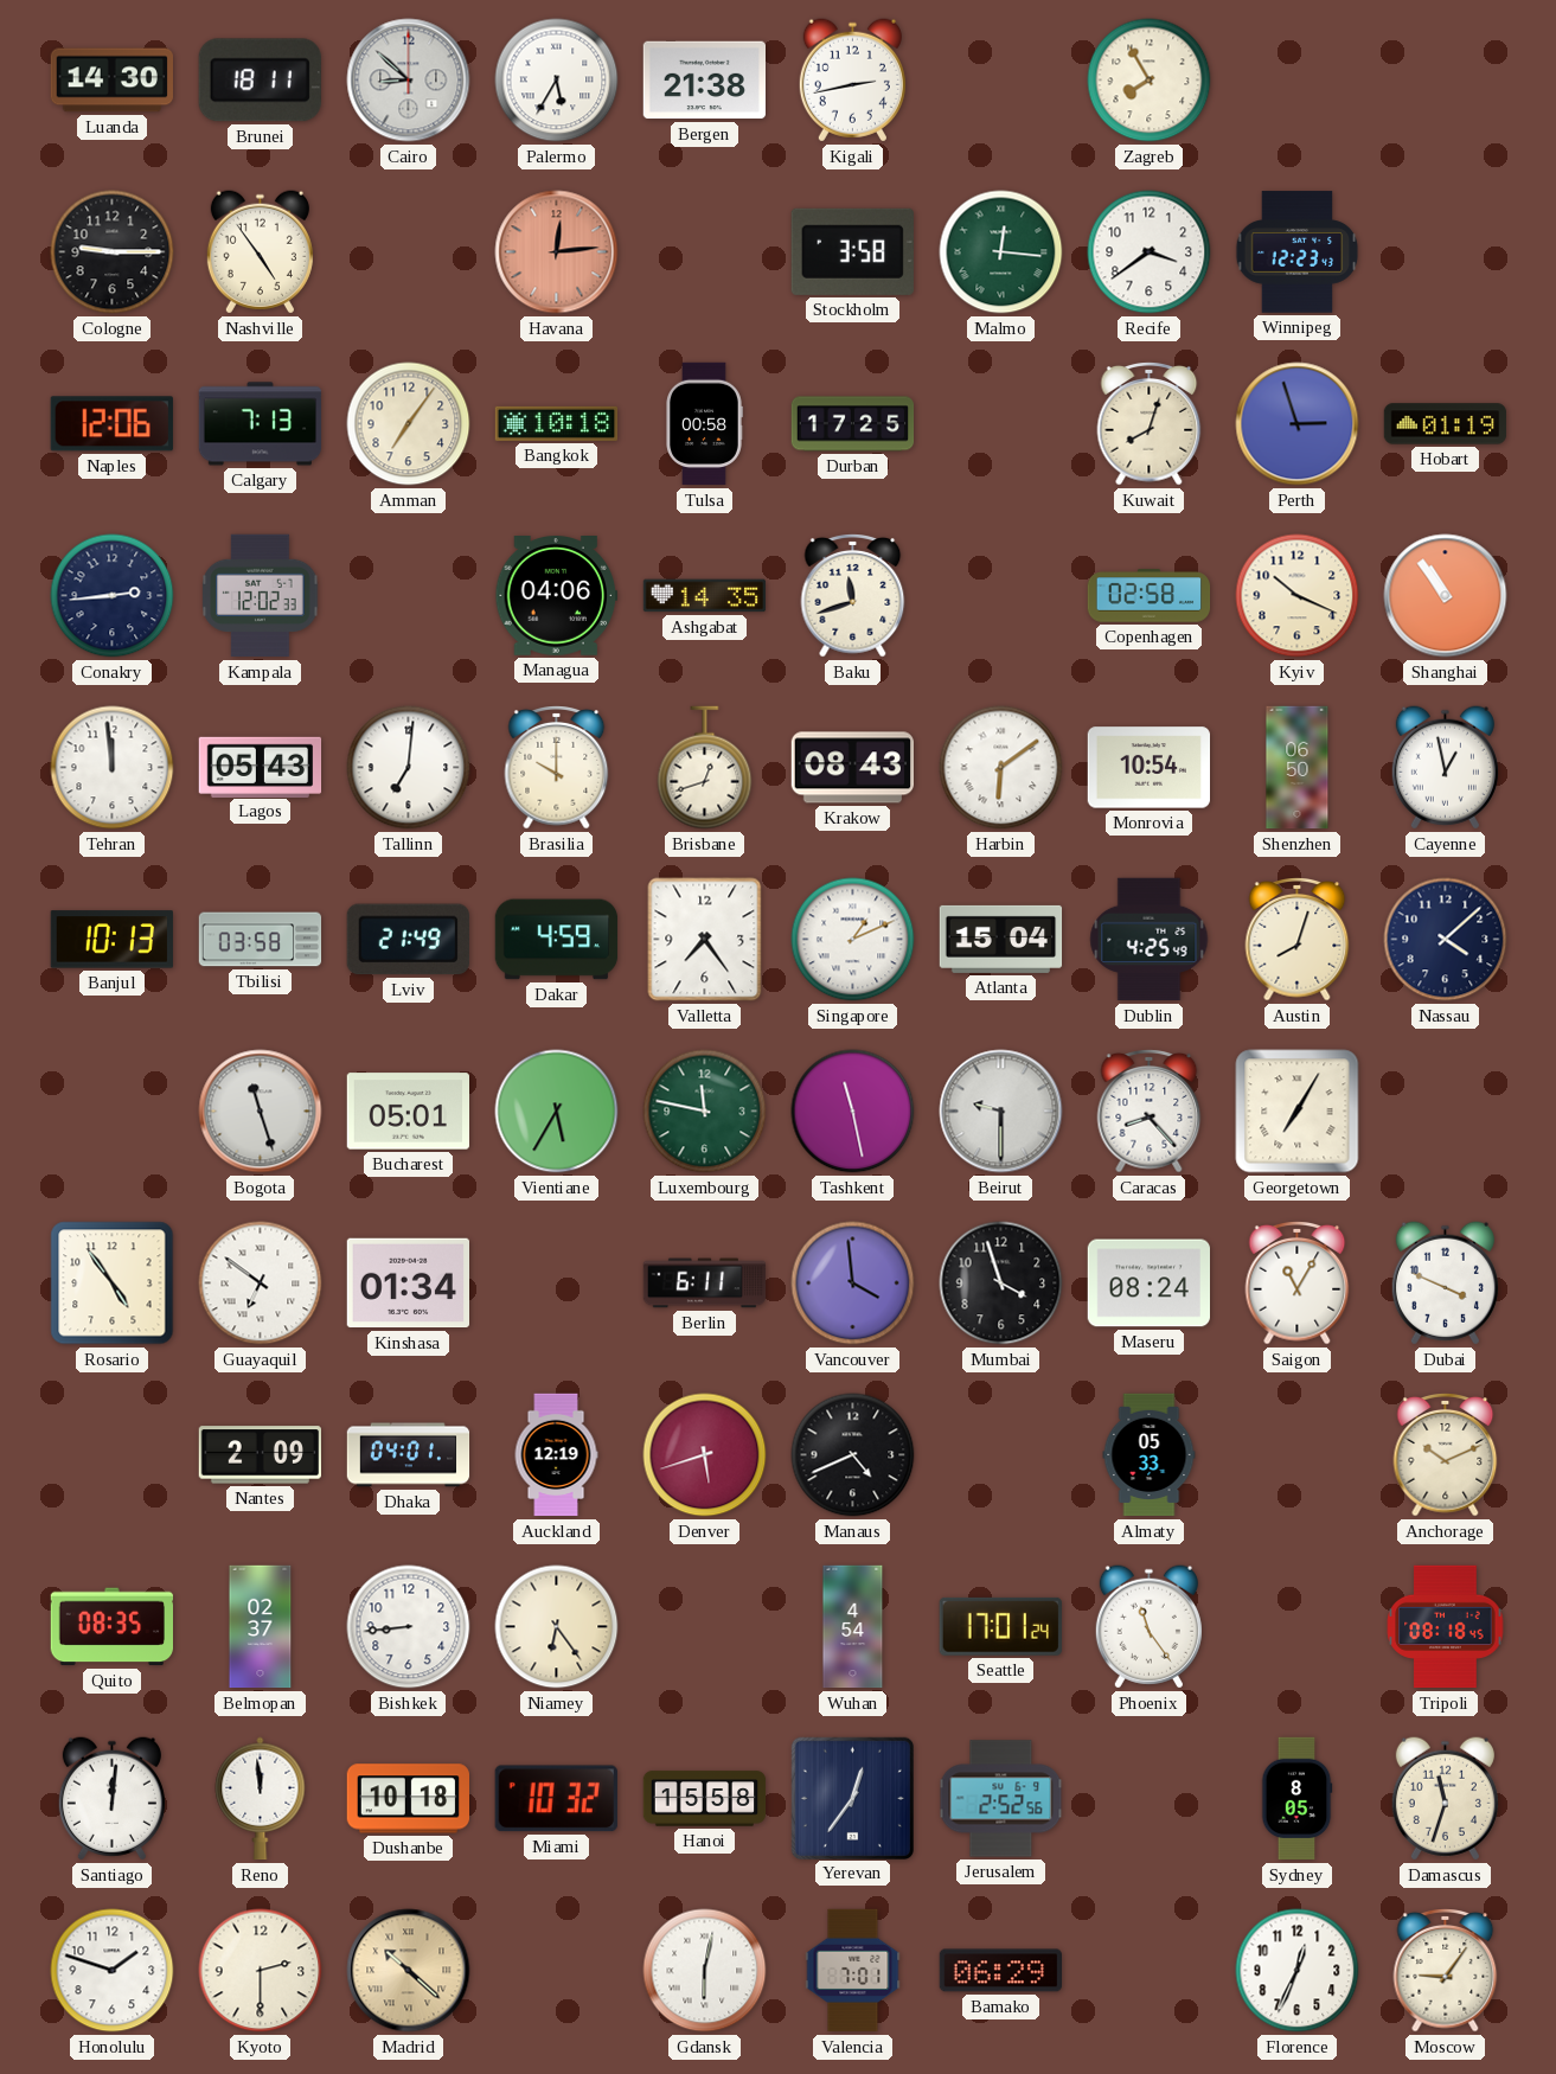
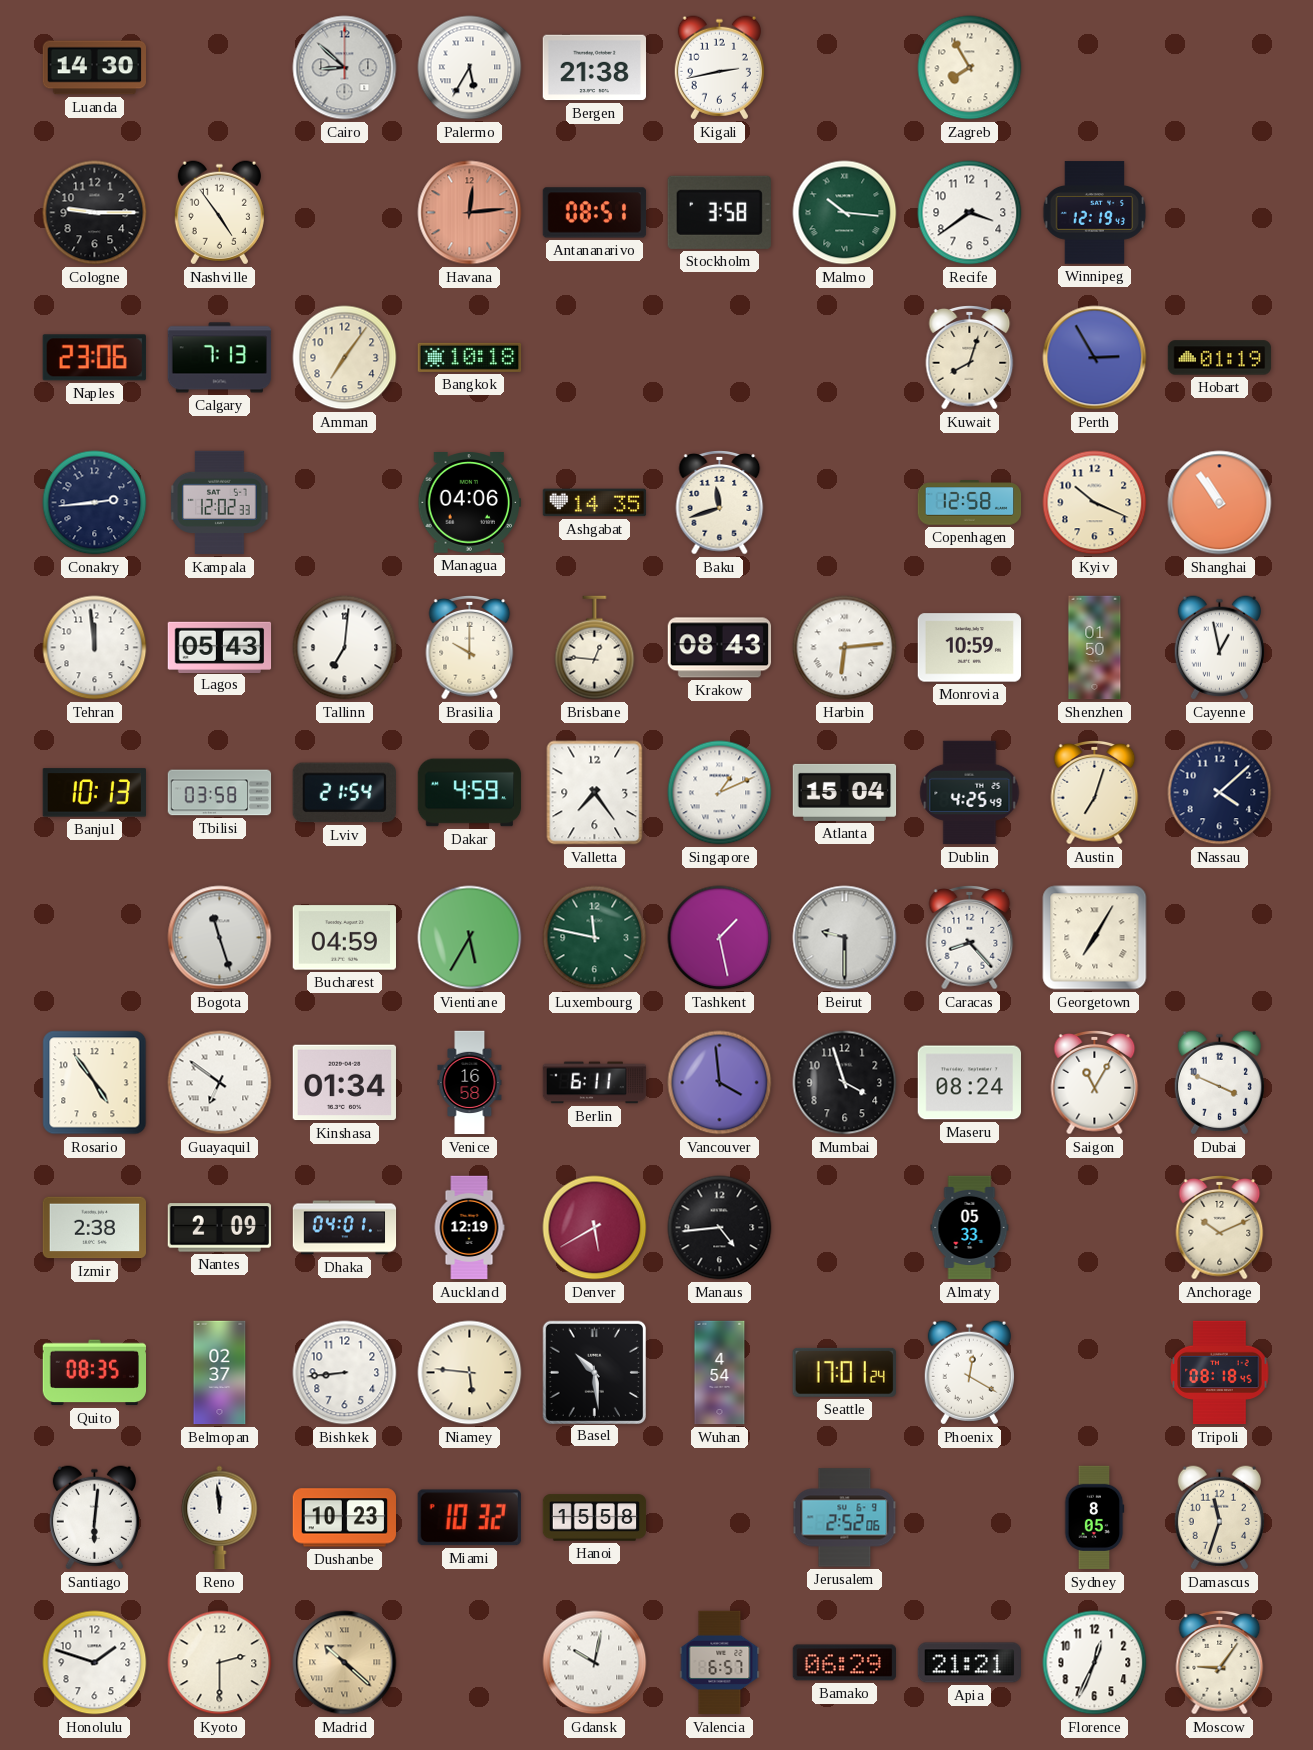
Brunei: 18:11 -> none (260, 81)
Antananarivo: none -> 08:51 (595, 213)
Malmo: 12:16 -> 10:16 (845, 213)
Winnipeg: 12:23 -> 12:19 (1095, 213)
Naples: 12:06 -> 23:06 (94, 358)
Tulsa: 00:58 -> none (704, 424)
Durban: 17:25 -> none (853, 424)
Perth: 2:57 -> 2:55 (1095, 358)
Copenhagen: 02:58 -> 12:58 (970, 503)
Brisbane: 12:42 -> 12:46 (595, 648)
Harbin: 6:09 -> 6:14 (845, 648)
Monrovia: 10:54 -> 10:59 (969, 648)
Shenzhen: 06:50 -> 01:50 (1095, 648)
Lviv: 21:49 -> 21:54 (344, 793)
Austin: 8:03 -> 7:03 (1095, 793)
Bucharest: 05:01 -> 04:59 (344, 938)
Tashkent: 11:28 -> 1:28 (720, 938)
Venice: none -> 16:58 (470, 1083)
Izmir: none -> 2:38 (94, 1228)
Denver: 5:42 -> 5:40 (595, 1228)
Manaus: 4:41 -> 4:44 (720, 1228)
Niamey: 6:24 -> 5:46 (470, 1373)
Basel: none -> 10:29 (594, 1372)
Phoenix: 11:24 -> 12:20 (969, 1373)
Santiago: 12:01 -> 6:01 (94, 1518)
Dushanbe: 10:18 -> 10:23 (345, 1518)
Yerevan: 12:36 -> none (852, 1798)
Jerusalem: 2:52:56 -> 2:52:06 (845, 1518)
Gdansk: 6:02 -> 10:02 (595, 1663)
Valencia: 7:01 -> 6:57 (720, 1663)
Apia: none -> 21:21 (969, 1663)
